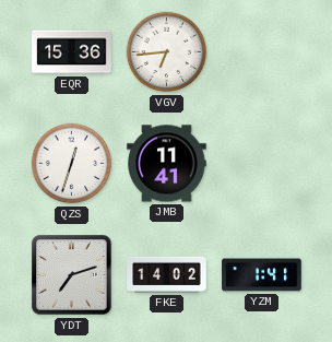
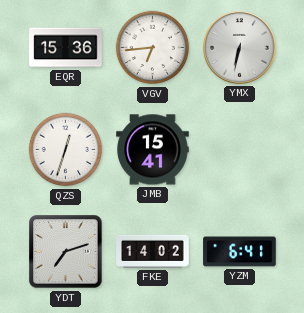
YMX: none -> 6:32 (239, 47)
JMB: 11:41 -> 15:41 (153, 150)
YZM: 1:41 -> 6:41 (240, 252)
